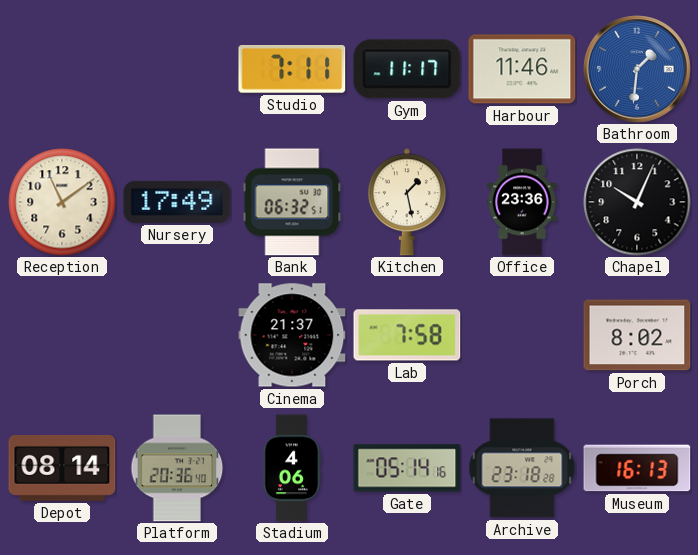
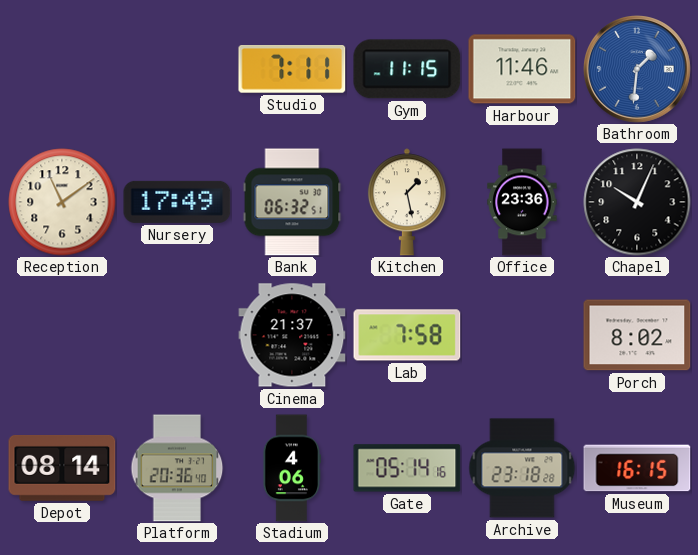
Gym: 11:17 -> 11:15 (407, 69)
Museum: 16:13 -> 16:15 (637, 468)
